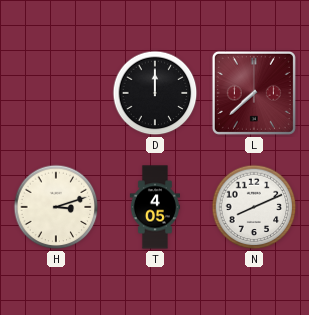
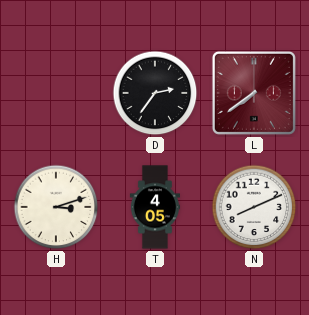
D: 12:00 -> 2:36 (155, 93)
L: 7:38 -> 7:39 (254, 93)
